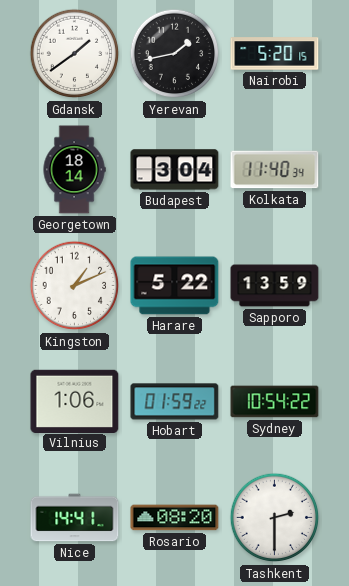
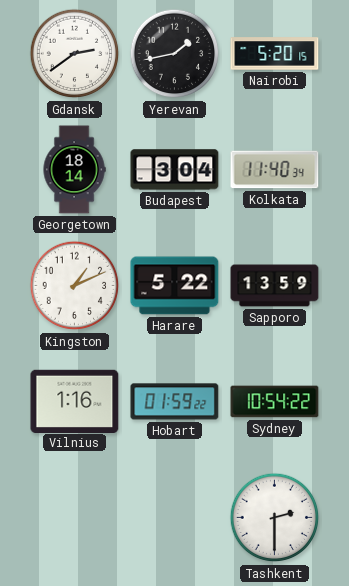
Gdansk: 1:39 -> 2:39 (75, 54)
Vilnius: 1:06 -> 1:16 (75, 401)
Nice: 14:41 -> none (75, 518)
Rosario: 08:20 -> none (175, 518)
